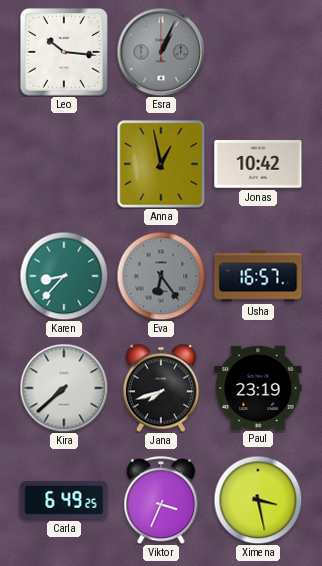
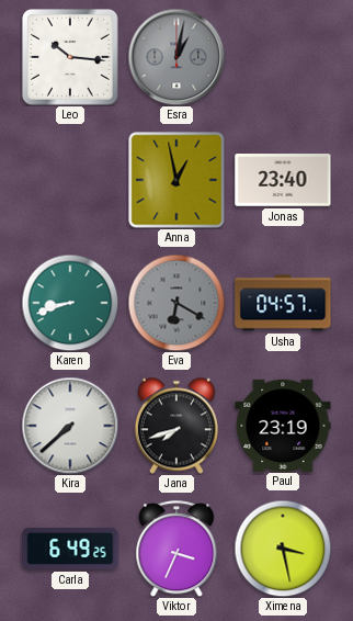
Esra: 1:04 -> 1:02 (176, 57)
Jonas: 10:42 -> 23:40 (283, 180)
Karen: 8:37 -> 8:42 (70, 303)
Eva: 6:24 -> 6:20 (176, 303)
Usha: 16:57 -> 04:57 (283, 303)
